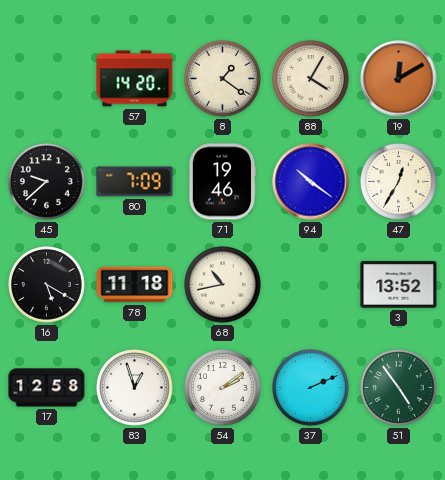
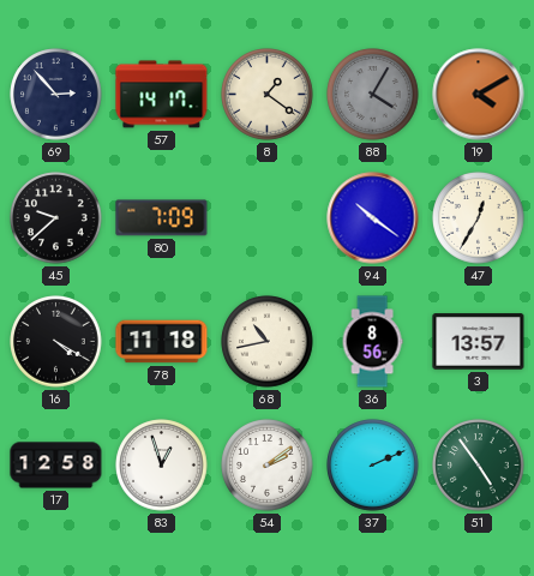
69: none -> 2:53 (56, 95)
57: 14:20 -> 14:17 (162, 95)
88 dial: cream -> grey (373, 95)
19: 12:10 -> 4:10 (479, 95)
71: 19:46 -> none (222, 182)
16: 5:20 -> 4:20 (56, 342)
36: none -> 8:56 (372, 342)
3: 13:52 -> 13:57 (479, 342)
